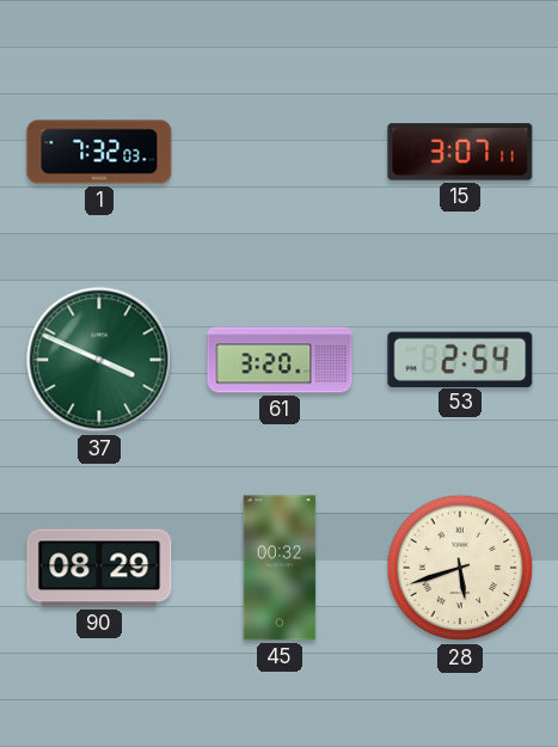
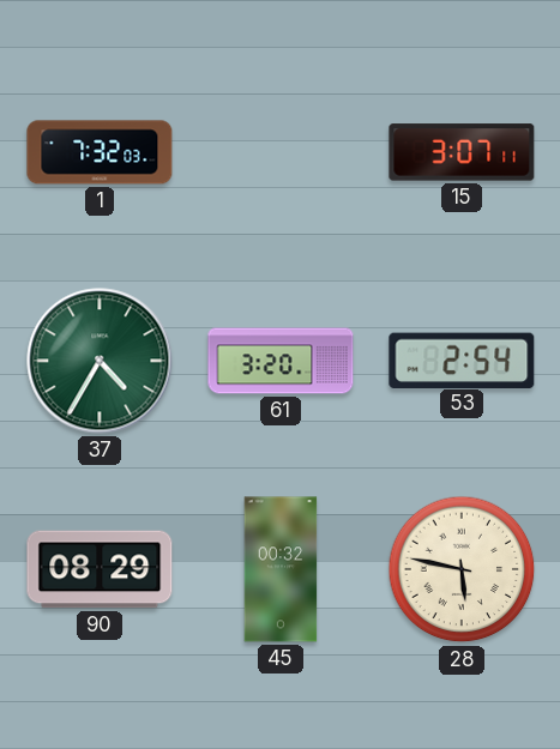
37: 3:49 -> 4:35 (100, 361)
28: 5:42 -> 5:47 (462, 569)
